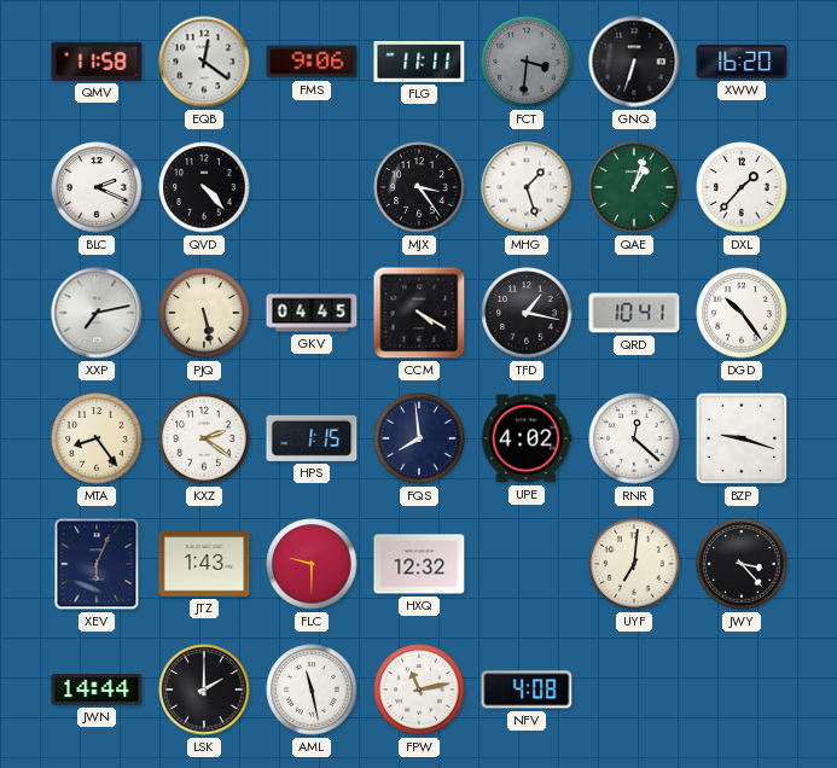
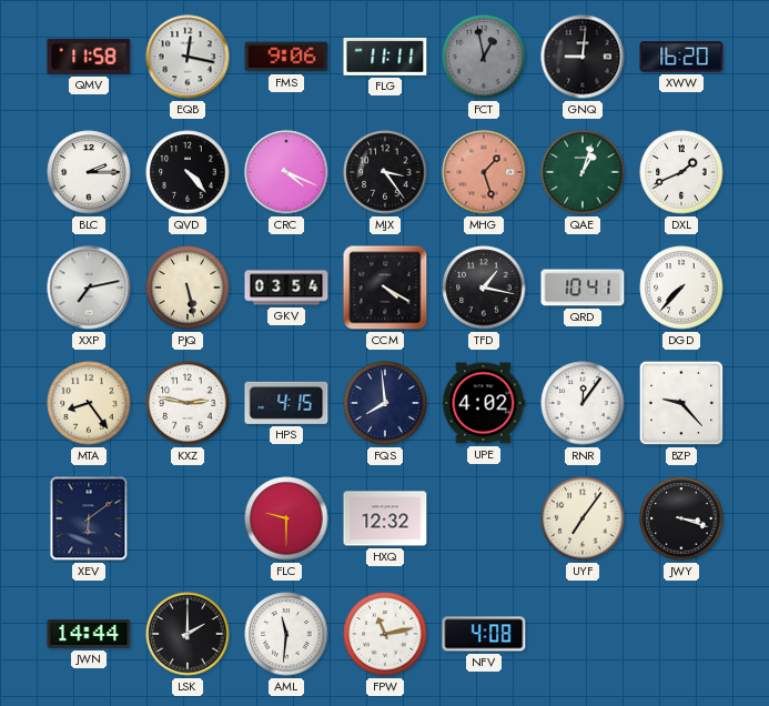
EQB: 12:21 -> 12:17 (188, 57)
FCT: 3:31 -> 12:58 (484, 57)
GNQ: 6:33 -> 9:01 (583, 57)
BLC: 2:19 -> 2:15 (89, 172)
CRC: none -> 4:19 (286, 172)
MHG dial: white -> salmon (484, 172)
DXL: 1:37 -> 1:41 (681, 172)
GKV: 04:45 -> 03:54 (286, 288)
DGD: 10:24 -> 7:37 (681, 288)
KXZ: 2:21 -> 2:47 (188, 403)
HPS: 1:15 -> 4:15 (286, 403)
RNR: 12:22 -> 12:06 (583, 403)
BZP: 9:18 -> 9:23 (681, 403)
XEV: 6:04 -> 6:09 (89, 518)
JTZ: 1:43 -> none (204, 564)
UYF: 7:01 -> 7:06 (583, 518)
JWY: 3:23 -> 3:18 (681, 518)
AML: 11:28 -> 11:31 (286, 634)
